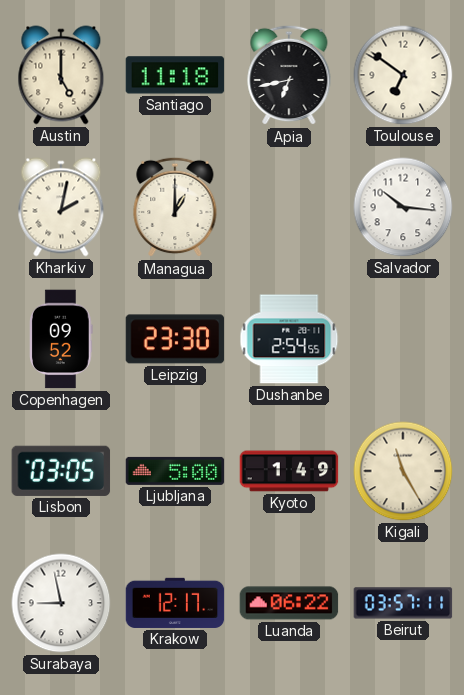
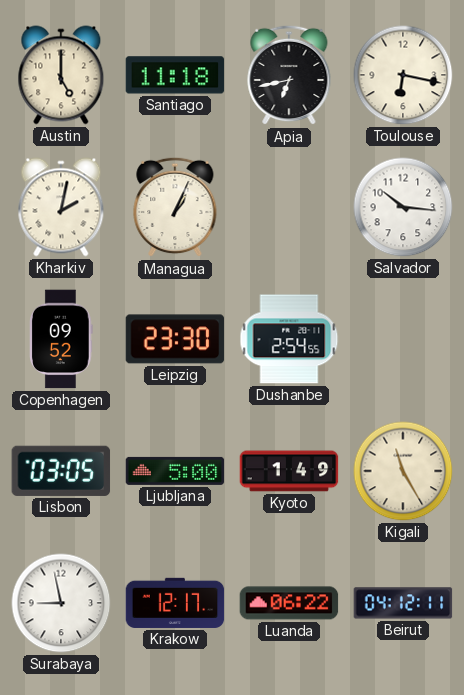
Toulouse: 6:51 -> 6:17 (403, 75)
Managua: 1:00 -> 1:04 (175, 207)
Beirut: 03:57 -> 04:12 (403, 603)
